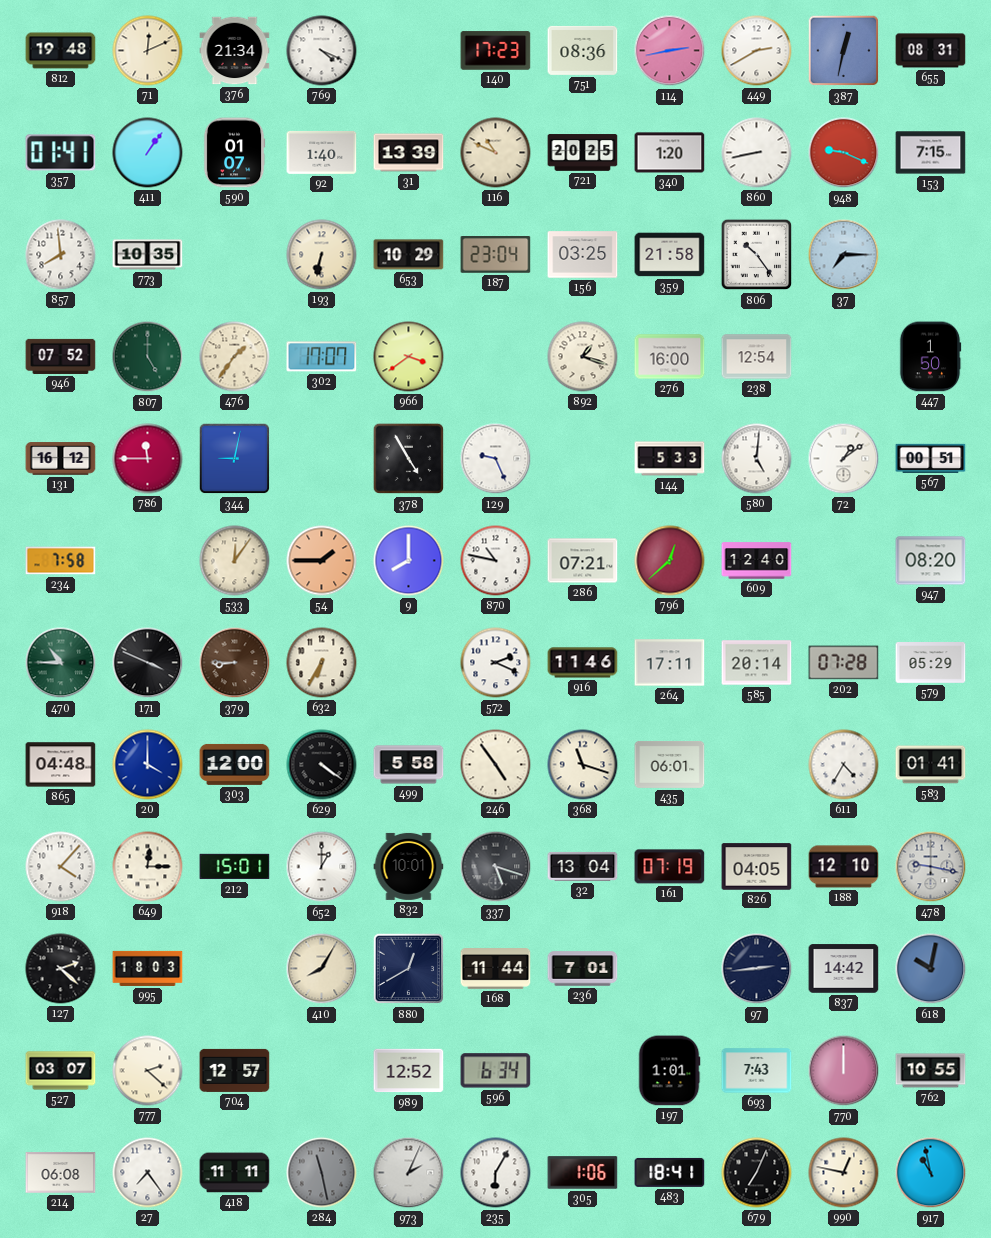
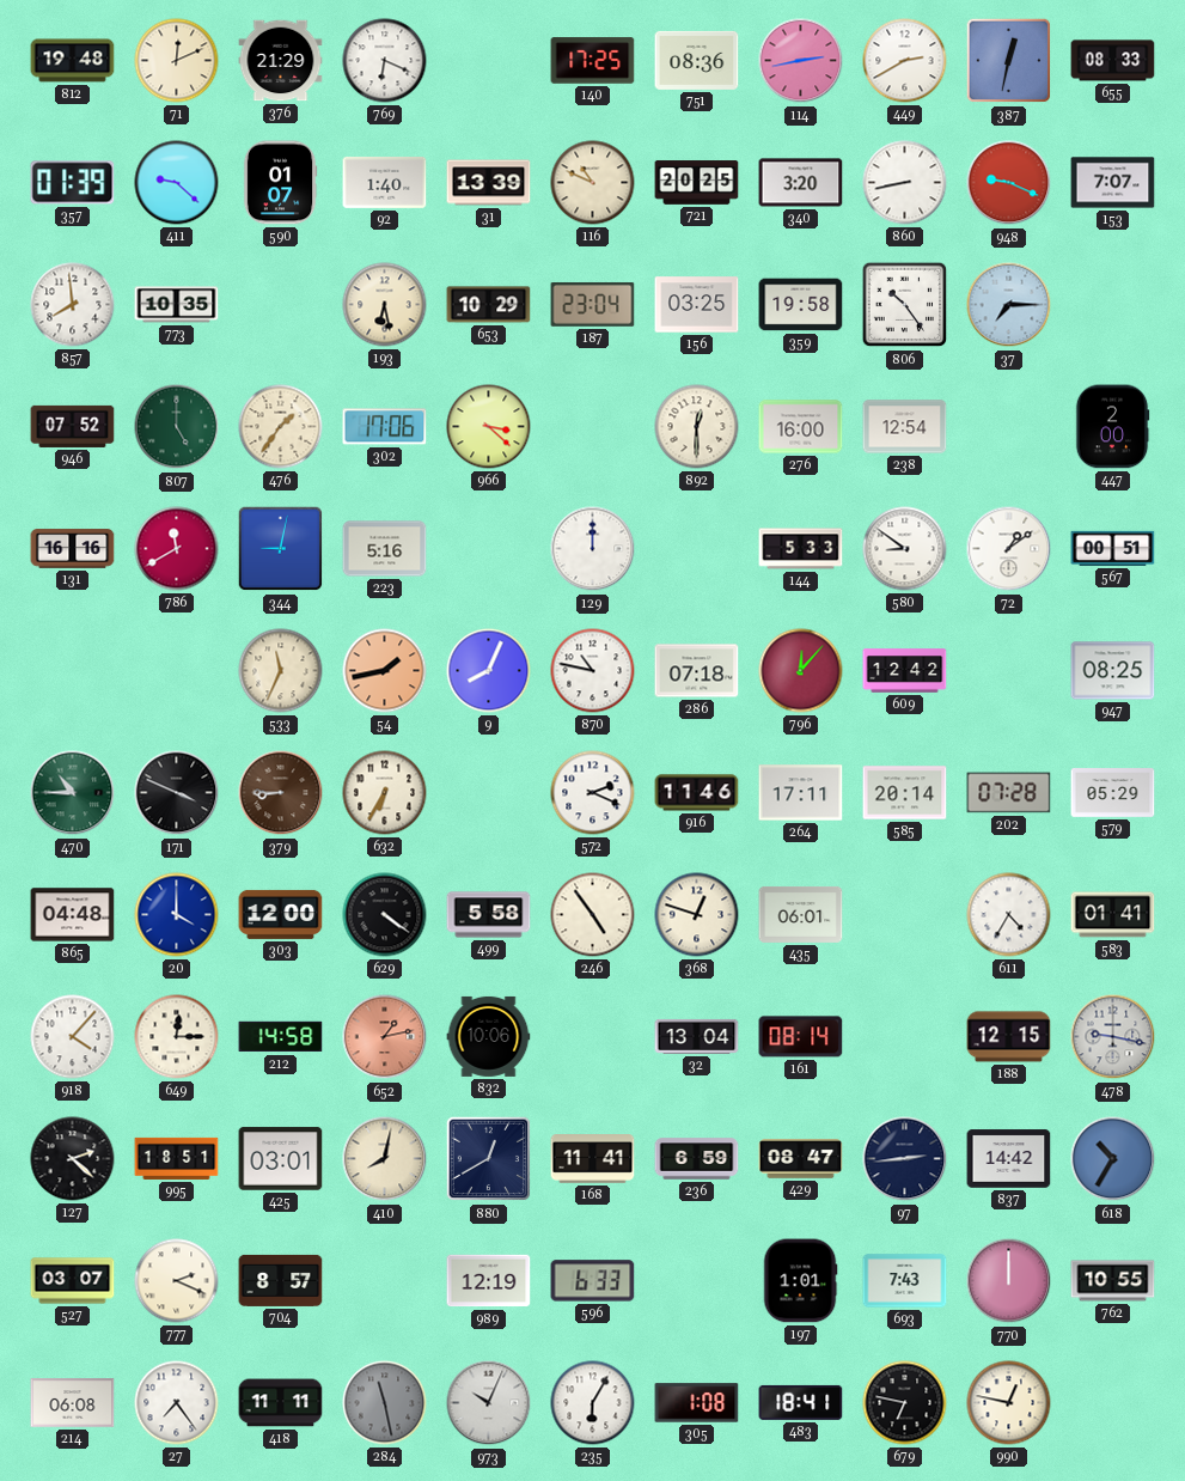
376: 21:34 -> 21:29 (281, 61)
769: 4:19 -> 6:19 (385, 61)
140: 17:23 -> 17:25 (593, 61)
655: 08:31 -> 08:33 (1113, 61)
357: 01:41 -> 01:39 (73, 183)
411: 1:06 -> 9:22 (177, 183)
340: 1:20 -> 3:20 (801, 183)
153: 7:15 -> 7:07 (1113, 183)
193: 6:32 -> 6:28 (385, 305)
359: 21:58 -> 19:58 (801, 305)
302: 17:07 -> 17:06 (385, 427)
966: 3:39 -> 3:22 (489, 427)
892: 1:18 -> 12:30 (697, 427)
447: 1:50 -> 2:00 (1112, 427)
131: 16:12 -> 16:16 (73, 549)
786: 11:45 -> 11:40 (177, 549)
223: none -> 5:16 (385, 549)
378: 4:55 -> none (409, 459)
129: 9:26 -> 12:00 (593, 549)
580: 5:01 -> 8:51 (905, 549)
234: 7:58 -> none (61, 561)
533: 12:06 -> 11:34 (281, 671)
54: 1:45 -> 1:43 (385, 671)
9: 8:00 -> 8:04 (489, 671)
286: 07:21 -> 07:18 (697, 671)
796: 12:38 -> 12:07 (801, 671)
609: 12:40 -> 12:42 (905, 671)
947: 08:20 -> 08:25 (1113, 671)
368: 11:18 -> 12:48 (697, 915)
212: 15:01 -> 14:58 (281, 1037)
652: 1:00 -> 1:13 (385, 1037)
652 dial: white -> salmon (385, 1037)
832: 10:01 -> 10:06 (489, 1036)
337: 5:18 -> none (496, 867)
161: 07:19 -> 08:14 (801, 1037)
826: 04:05 -> none (757, 867)
188: 12:10 -> 12:15 (1009, 1037)
995: 18:03 -> 18:51 (177, 1158)
425: none -> 03:01 (281, 1159)
410: 8:05 -> 8:02 (385, 1159)
168: 11:44 -> 11:41 (593, 1159)
236: 7:01 -> 6:59 (697, 1159)
429: none -> 08:47 (801, 1159)
618: 10:02 -> 10:35 (1113, 1159)
777: 2:22 -> 2:19 (177, 1281)
704: 12:57 -> 8:57 (281, 1280)
989: 12:52 -> 12:19 (489, 1281)
596: 6:34 -> 6:33 (593, 1281)
973: 2:04 -> 10:04 (489, 1403)
305: 1:06 -> 1:08 (697, 1403)
679: 7:04 -> 6:47 (905, 1403)
917: 10:58 -> none (931, 1173)
